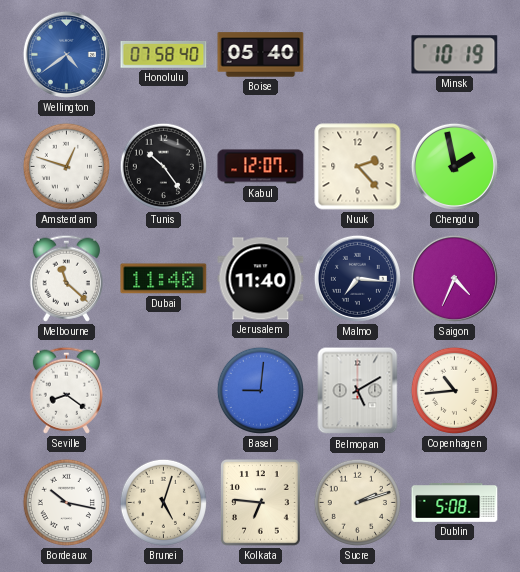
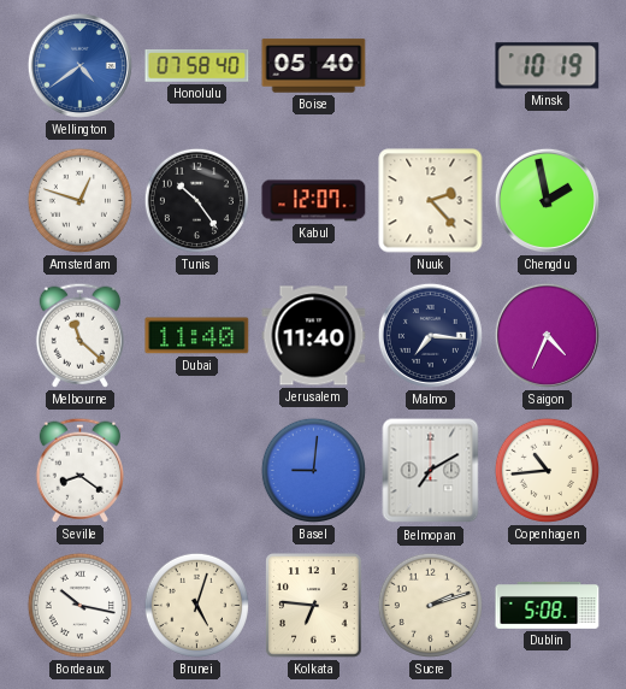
Belmopan: 5:10 -> 7:10 (431, 471)
